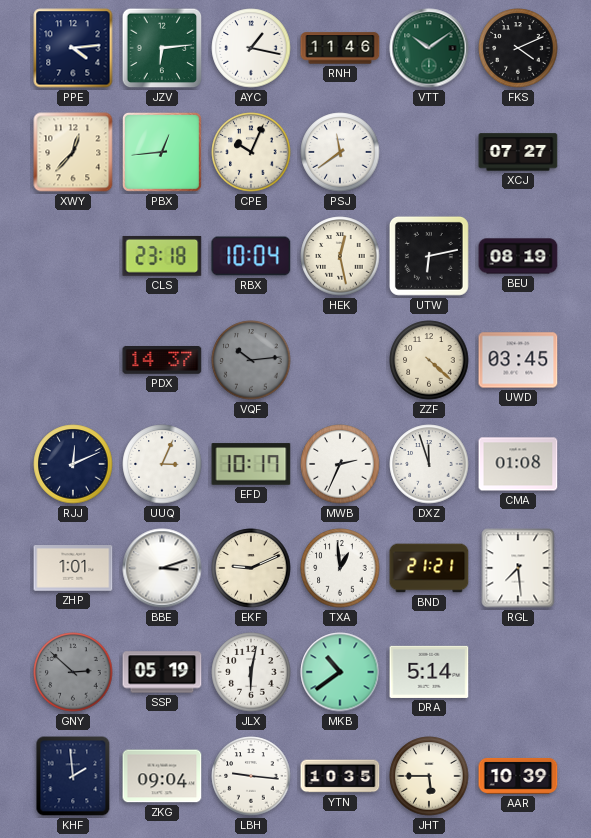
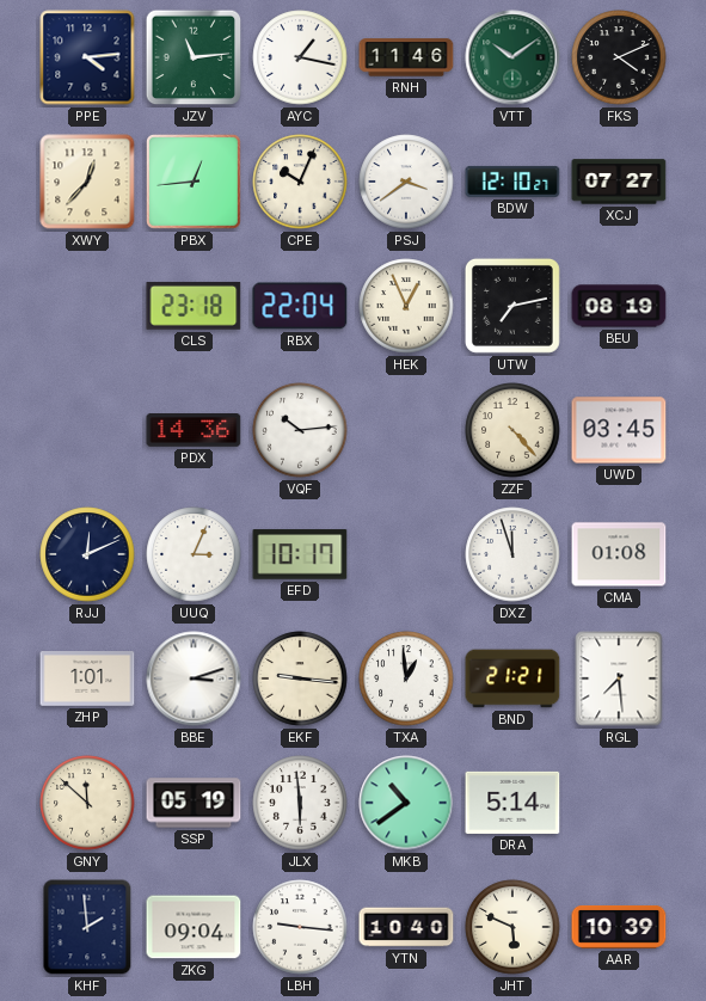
JZV: 6:14 -> 11:14 (194, 57)
PSJ: 11:39 -> 3:39 (406, 182)
BDW: none -> 12:10 (512, 182)
RBX: 10:04 -> 22:04 (300, 306)
HEK: 12:28 -> 12:56 (406, 306)
UTW: 6:13 -> 7:13 (512, 306)
PDX: 14:37 -> 14:36 (194, 430)
VQF dial: grey -> white (300, 430)
ZZF: 4:22 -> 4:23 (512, 430)
MWB: 2:34 -> none (340, 464)
EKF: 9:11 -> 9:16 (300, 678)
GNY: 2:52 -> 11:52 (87, 803)
GNY dial: grey -> cream (87, 803)
JLX: 6:02 -> 5:59 (300, 803)
YTN: 10:35 -> 10:40 (406, 927)
JHT: 5:45 -> 5:49 (512, 927)
